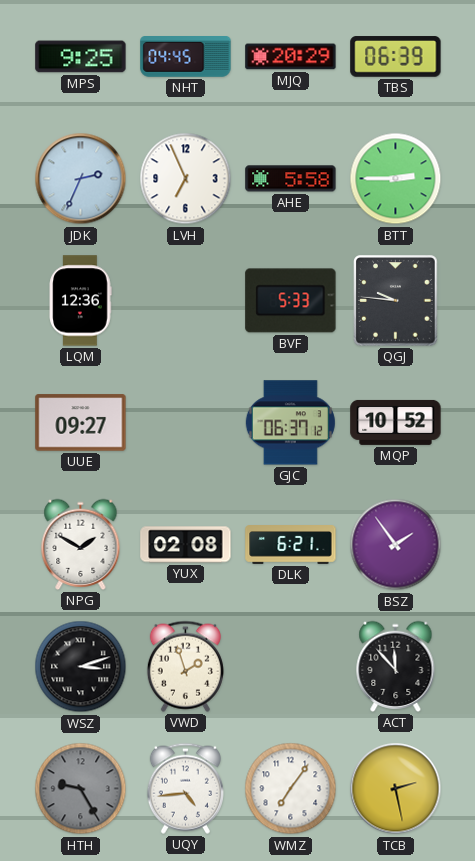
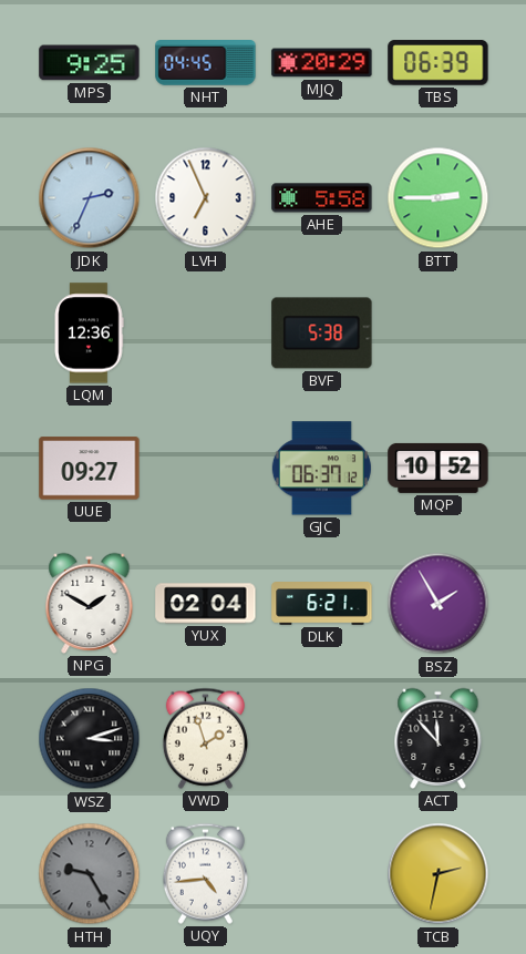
BVF: 5:33 -> 5:38 (322, 334)
QGJ: 9:46 -> none (396, 301)
YUX: 02:08 -> 02:04 (206, 604)
BSZ: 1:54 -> 1:55 (439, 604)
WMZ: 7:06 -> none (291, 789)
TCB: 2:28 -> 2:32 (439, 874)
